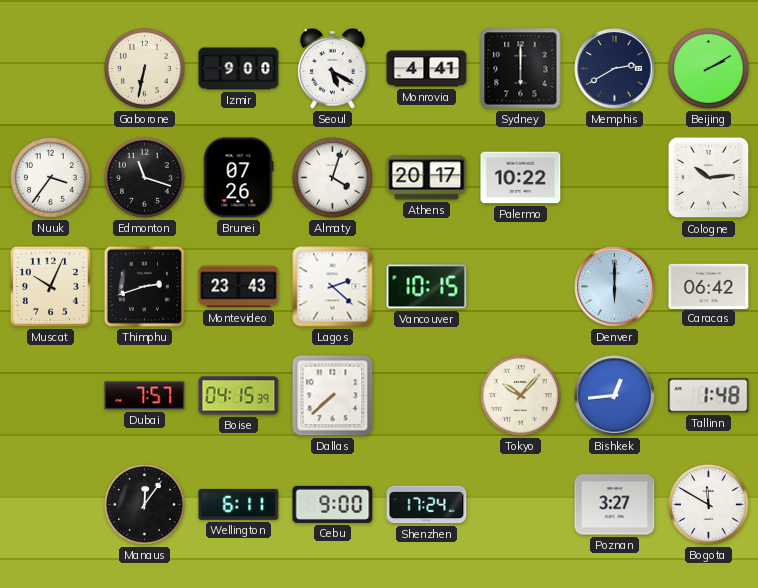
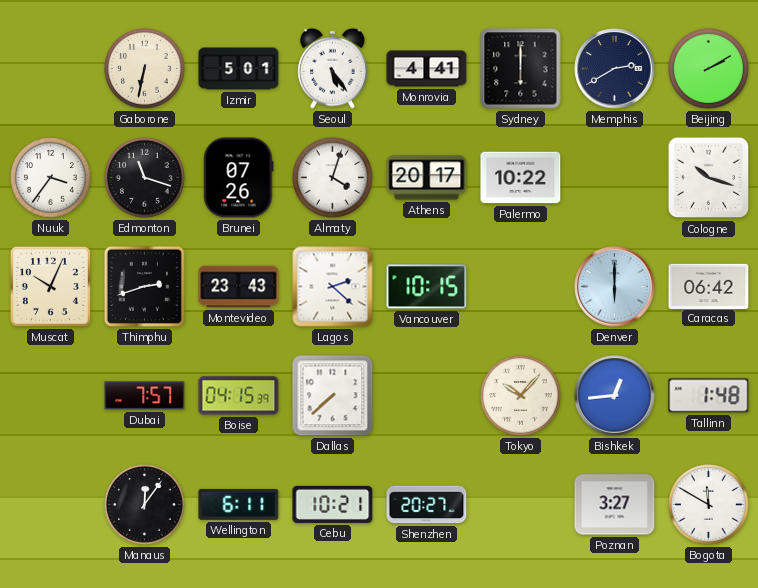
Izmir: 9:00 -> 5:01 (239, 69)
Seoul: 5:20 -> 5:24 (333, 68)
Cologne: 10:14 -> 10:18 (709, 178)
Cebu: 9:00 -> 10:21 (333, 504)
Shenzhen: 17:24 -> 20:27 (427, 505)
